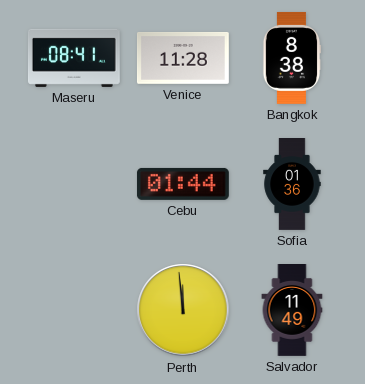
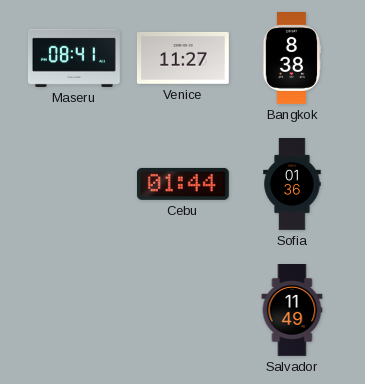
Venice: 11:28 -> 11:27 (183, 58)
Perth: 11:59 -> none (183, 310)
